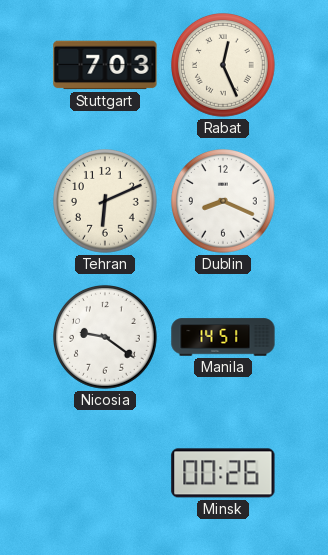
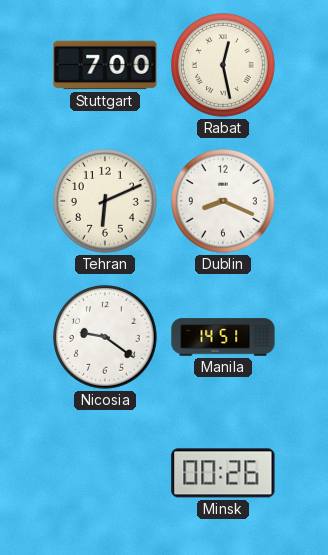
Stuttgart: 7:03 -> 7:00 (105, 65)
Rabat: 12:26 -> 12:28 (224, 66)
